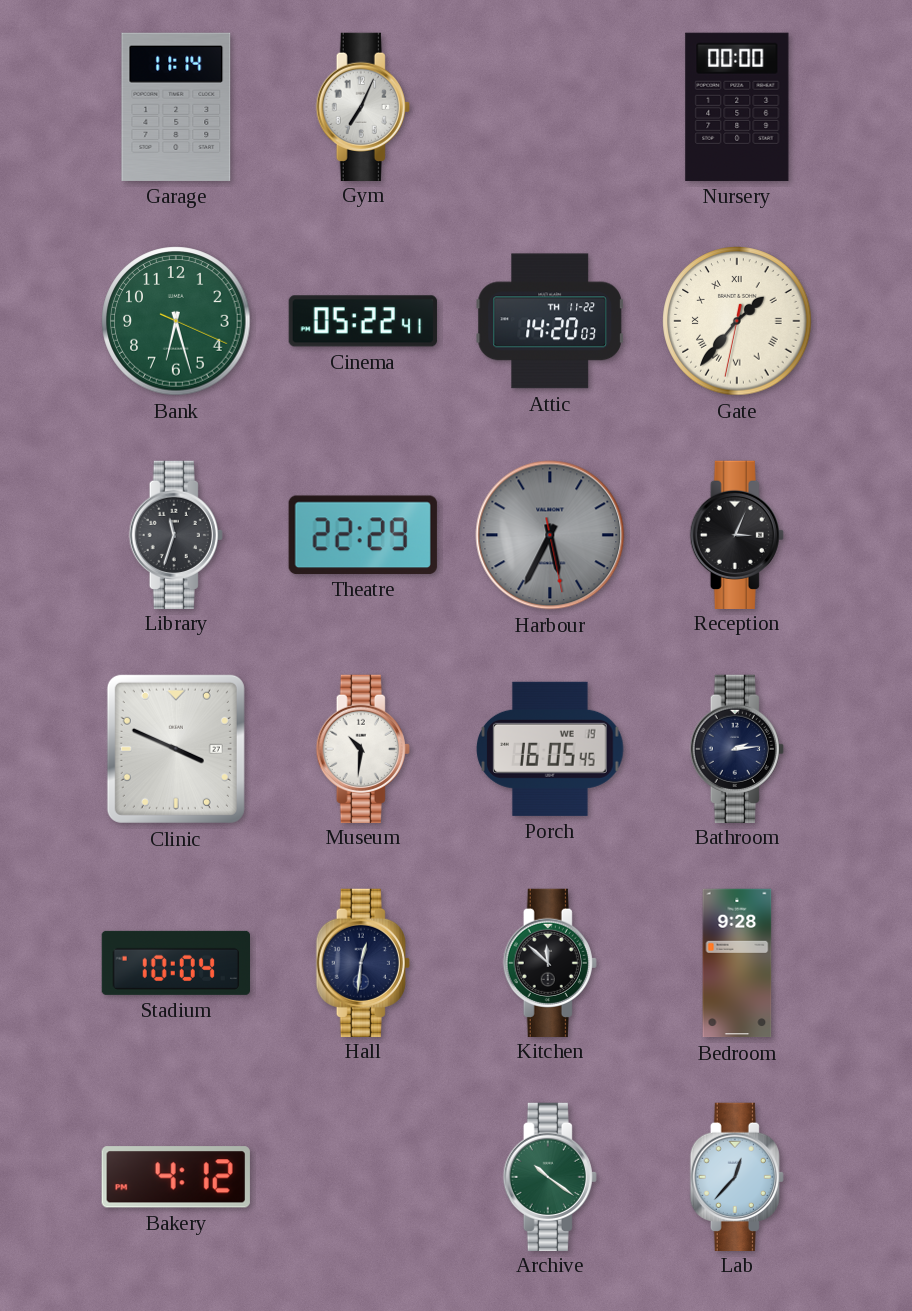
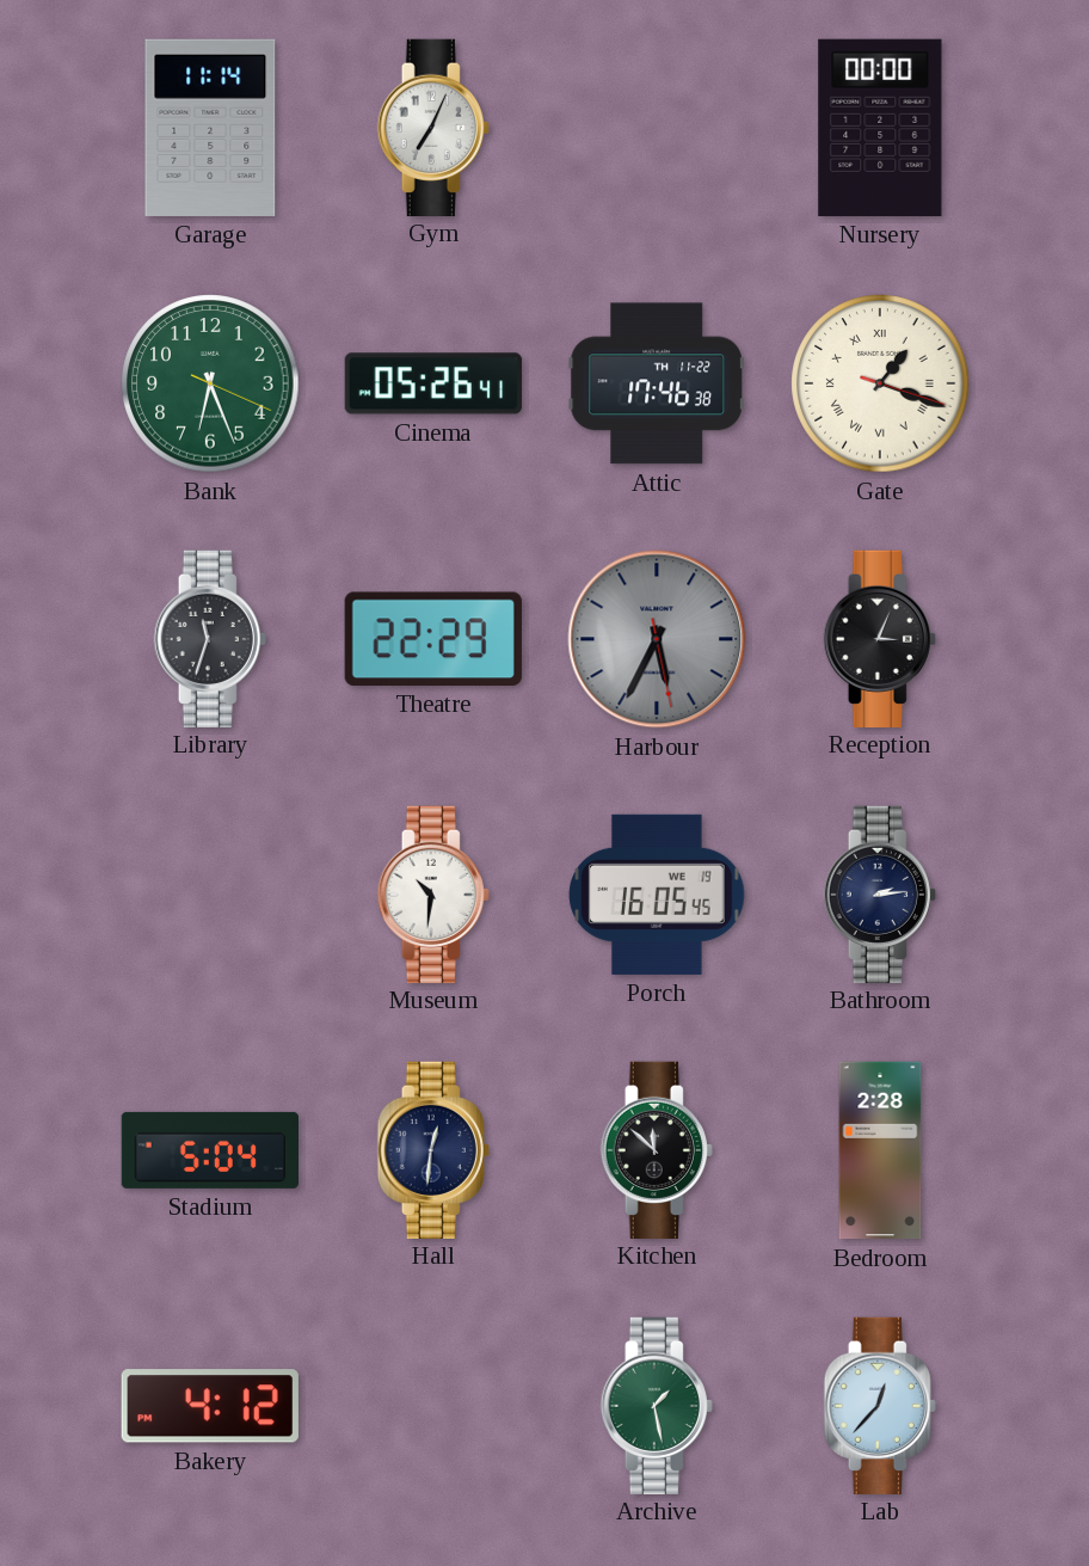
Bank: 6:27 -> 6:26 (210, 383)
Cinema: 05:22 -> 05:26 (432, 383)
Attic: 14:20 -> 17:46 (657, 383)
Gate: 1:36 -> 1:18 (880, 383)
Clinic: 3:49 -> none (176, 749)
Stadium: 10:04 -> 5:04 (209, 1150)
Bedroom: 9:28 -> 2:28 (880, 1150)
Archive: 10:21 -> 1:28 (657, 1405)
